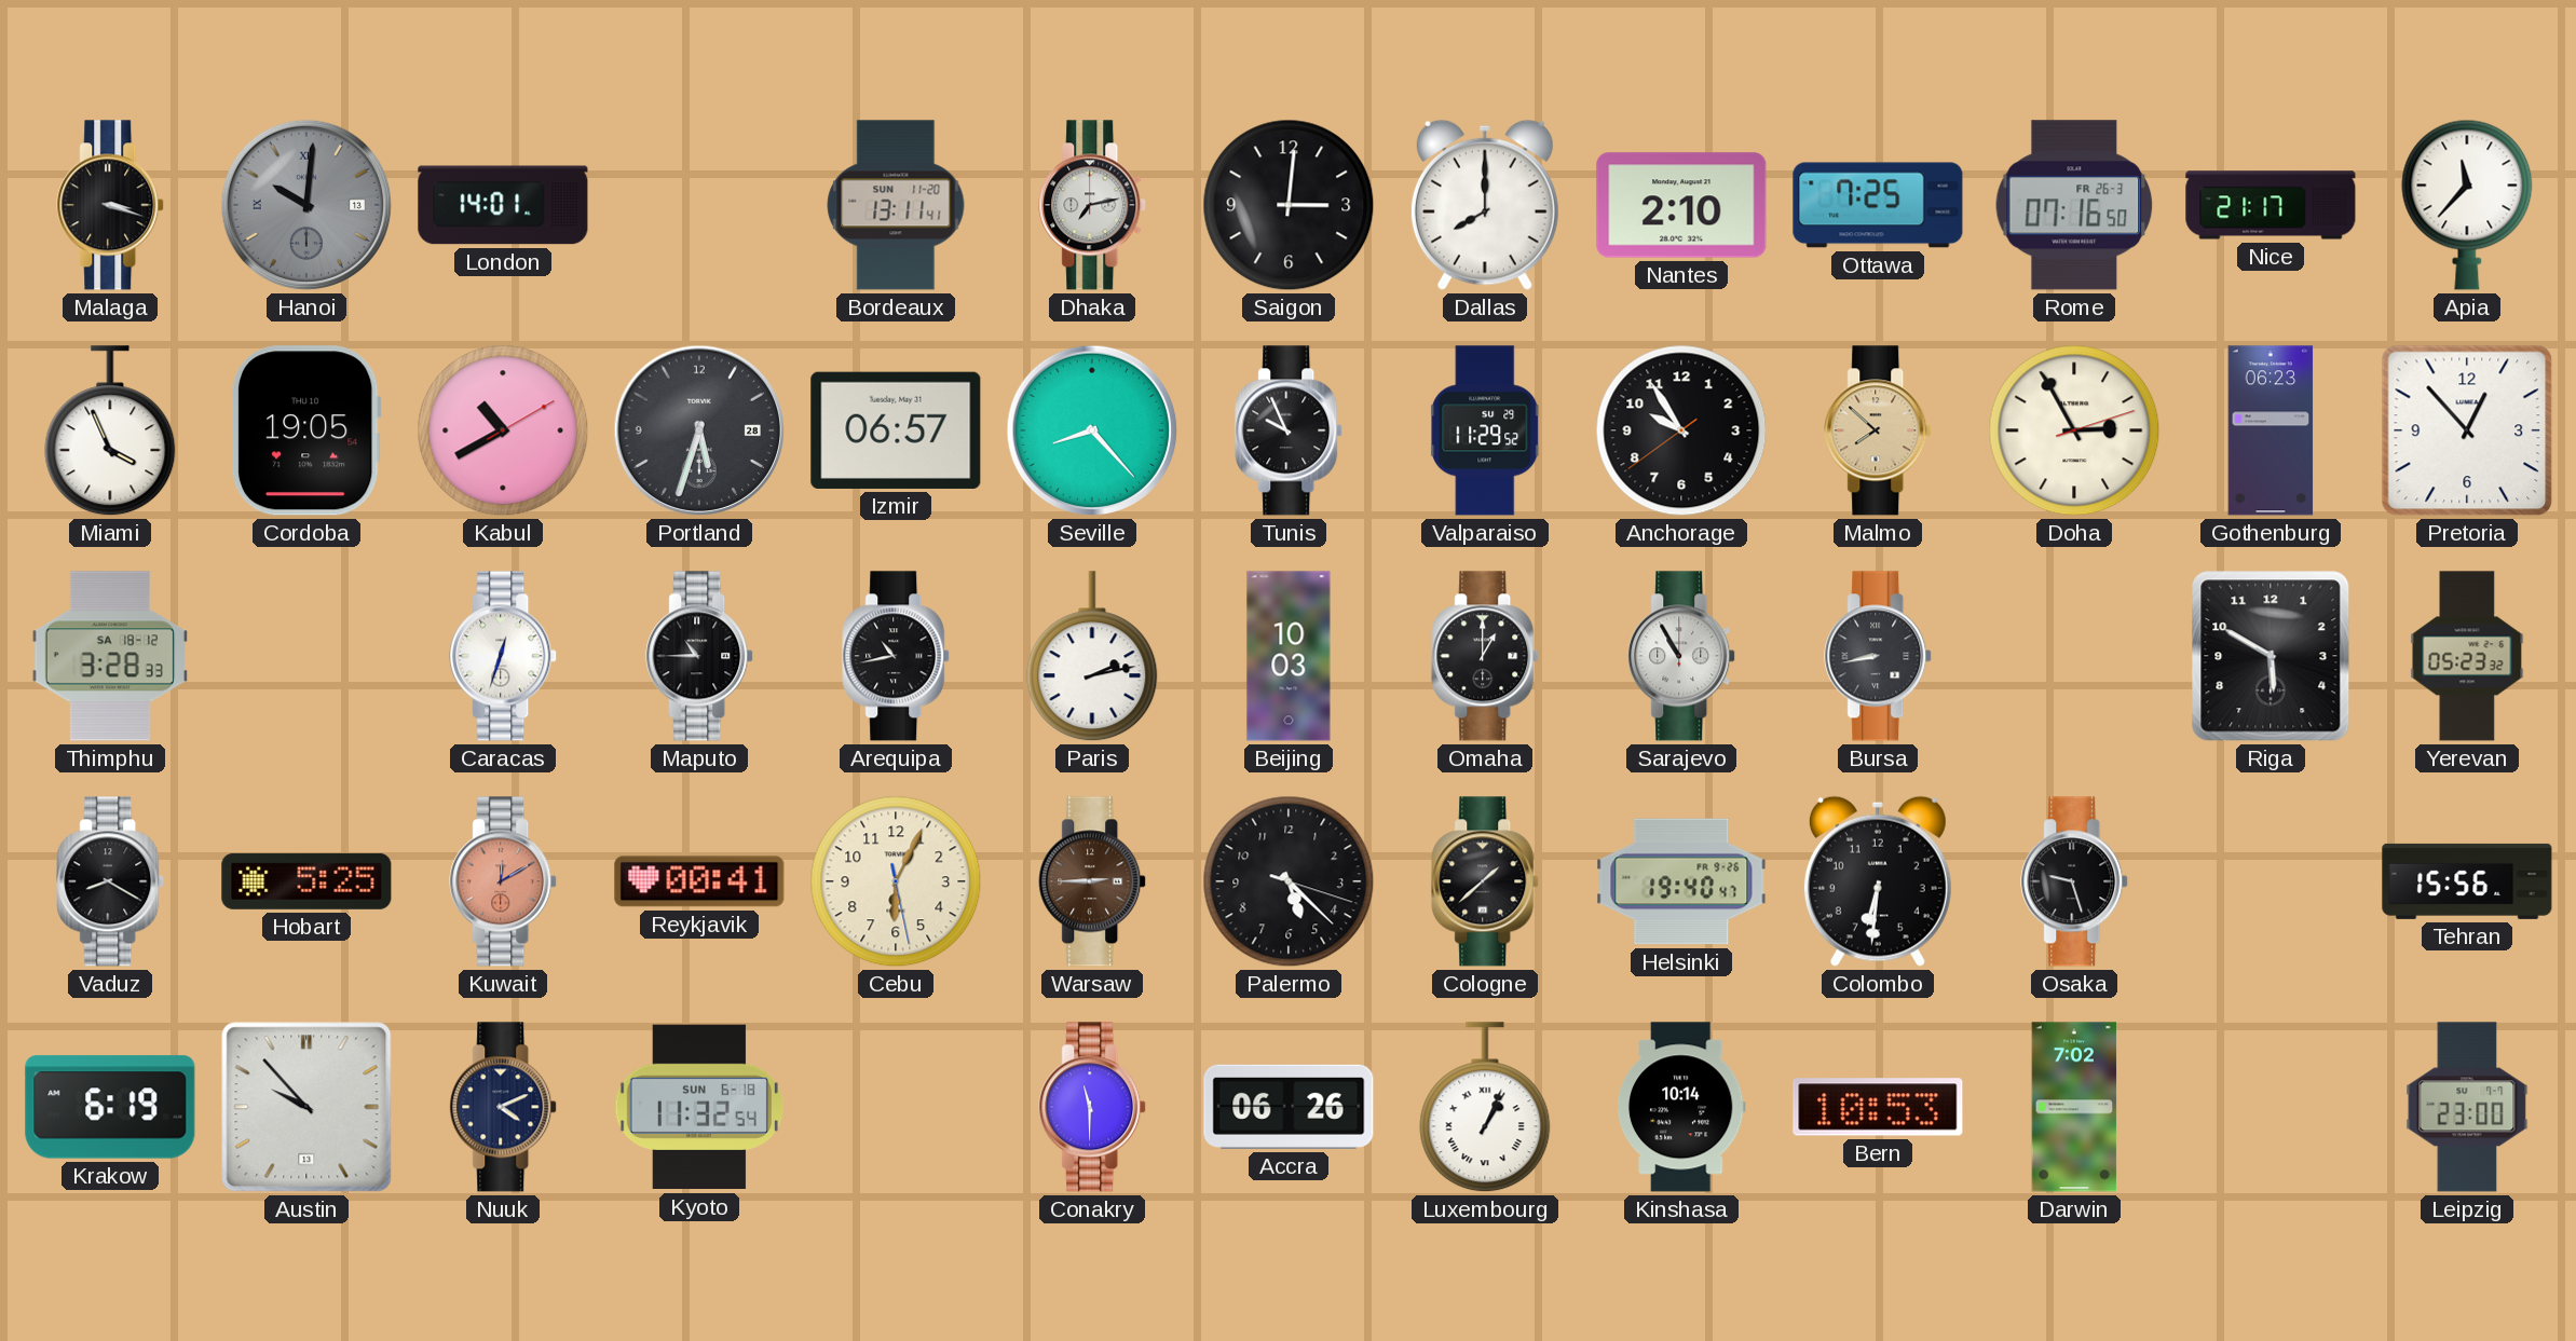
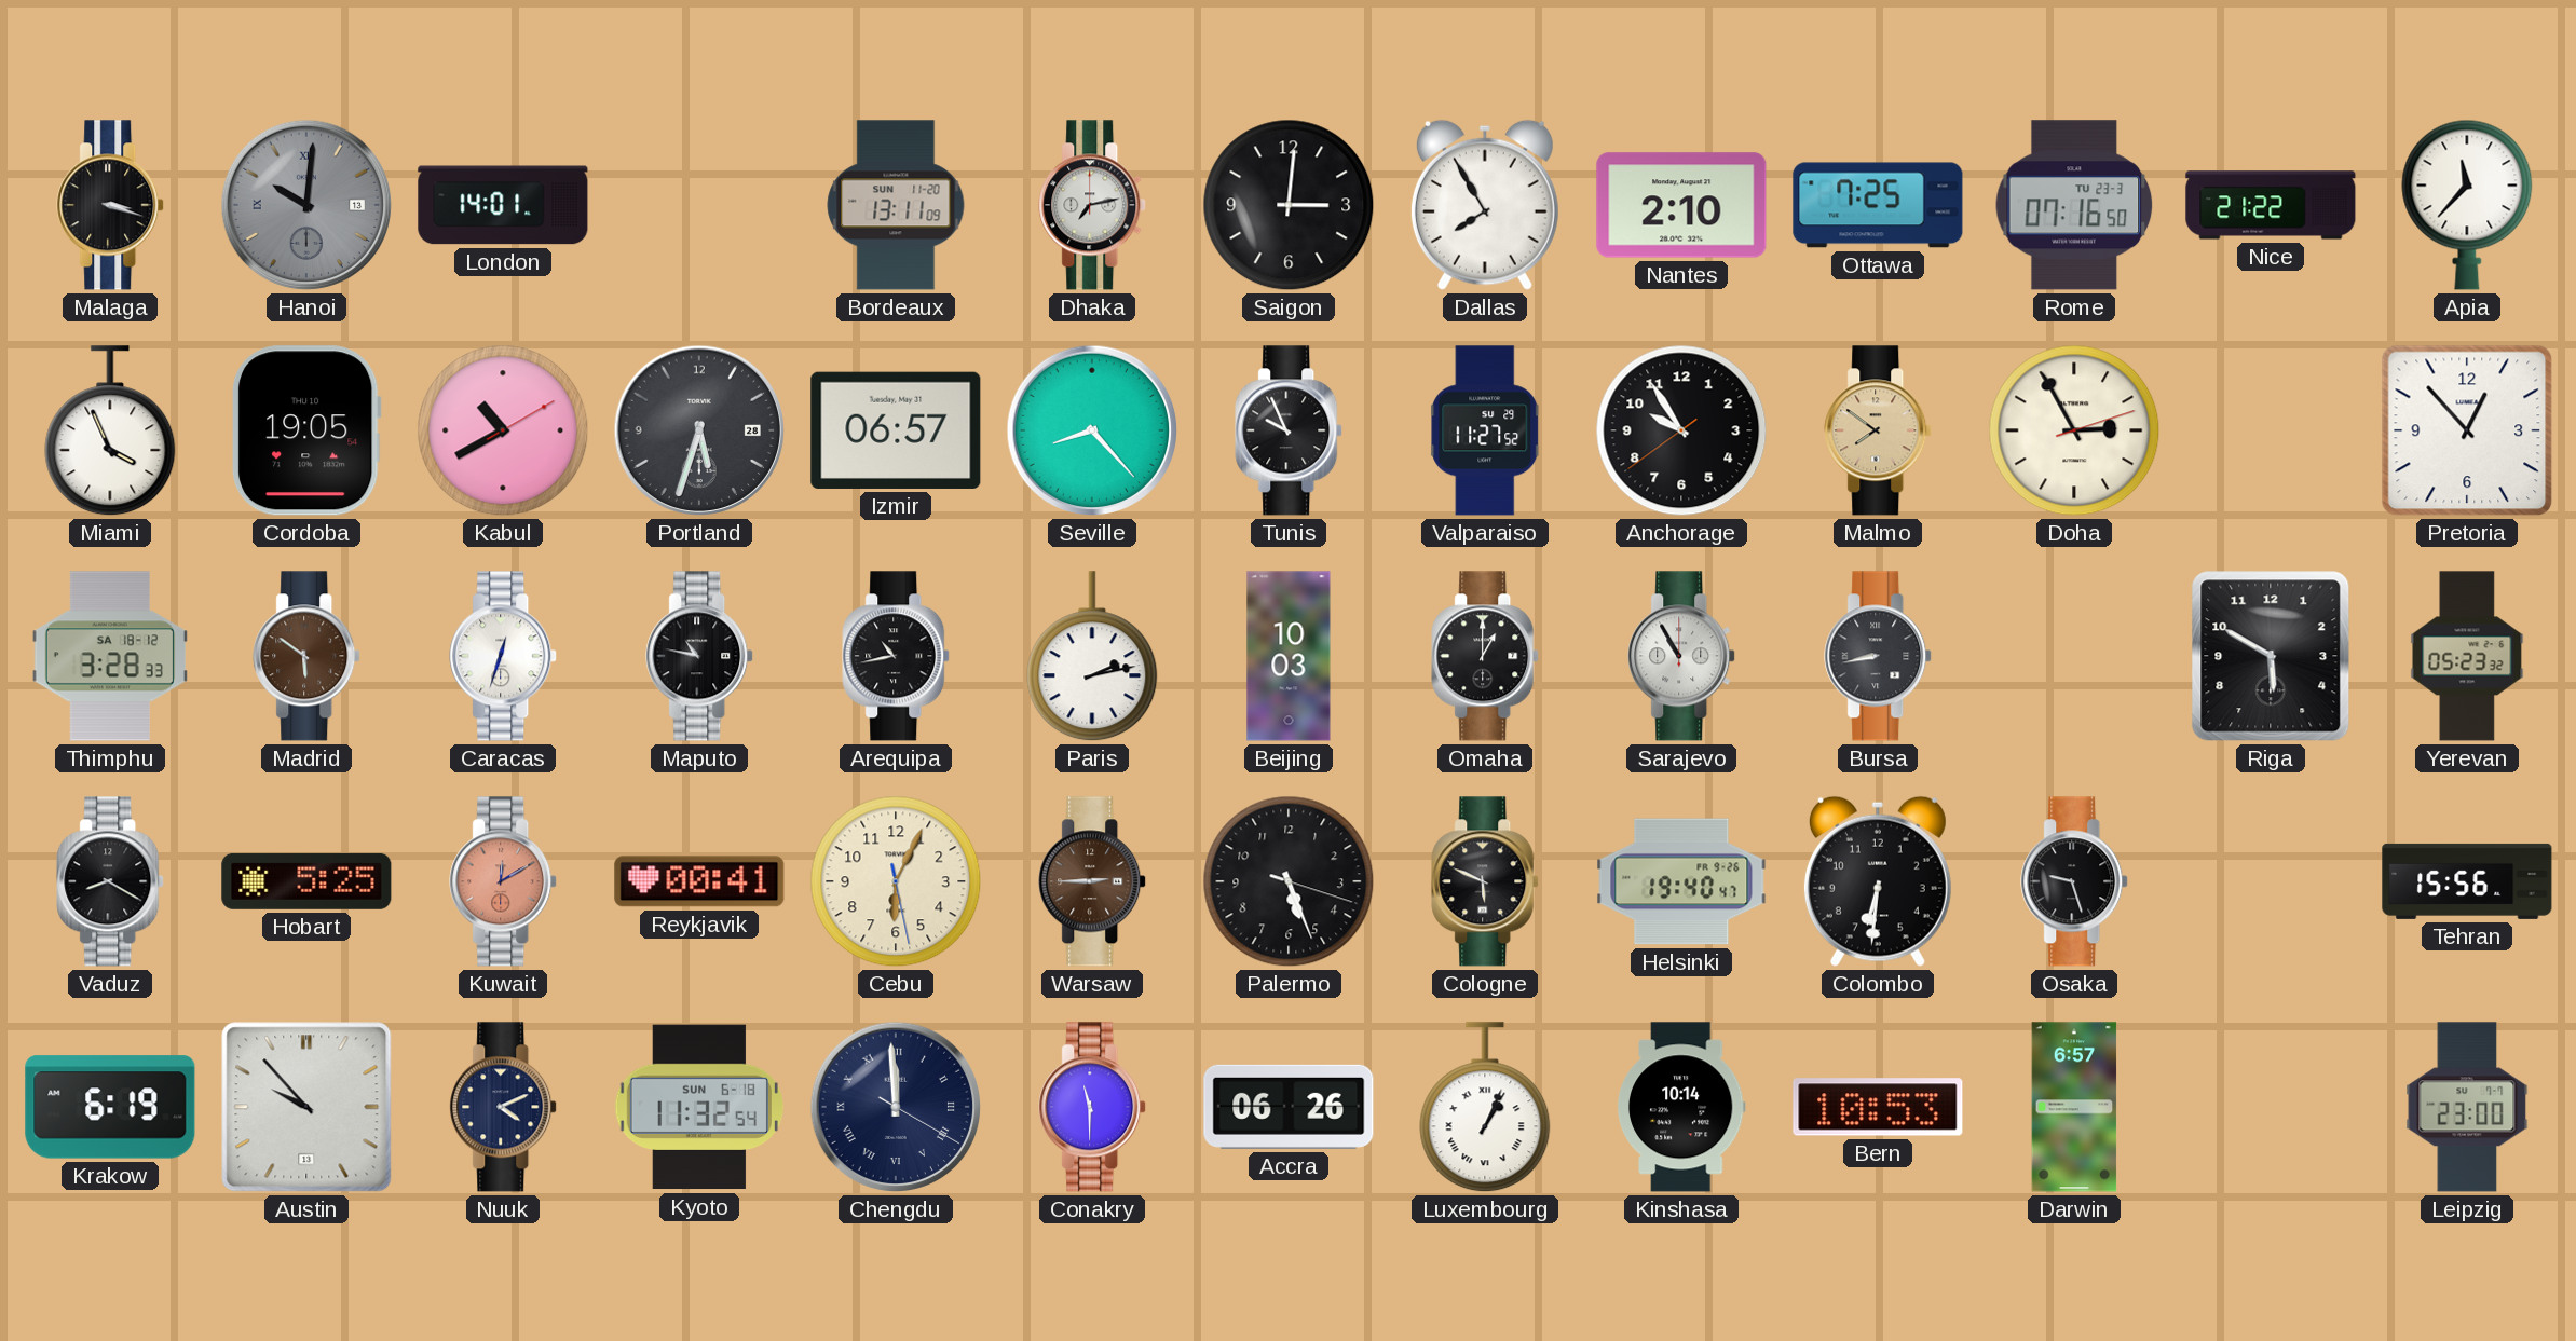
Bordeaux: 13:11:41 -> 13:11:09 (896, 205)
Dallas: 8:00 -> 7:55 (1485, 205)
Rome date: FR 26-3 -> TU 23-3 (2074, 205)
Nice: 21:17 -> 21:22 (2271, 205)
Valparaiso: 11:29 -> 11:27 (1486, 430)
Malmo: 7:52 -> 7:51 (1879, 430)
Gothenburg: 06:23 -> none (2271, 430)
Madrid: none -> 5:51 (308, 656)
Maputo: 10:45 -> 10:47 (700, 656)
Palermo: 5:22 -> 5:26 (1289, 881)
Cologne: 1:38 -> 5:49 (1486, 881)
Chengdu: none -> 11:59 (896, 1107)
Darwin: 7:02 -> 6:57 (2074, 1107)
